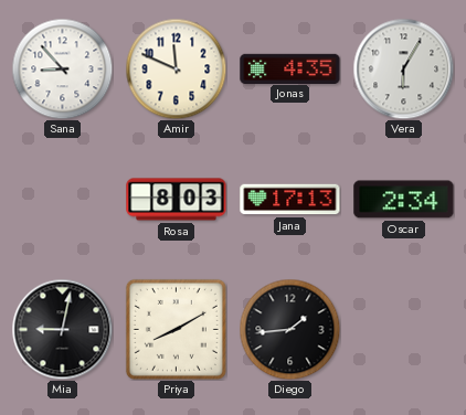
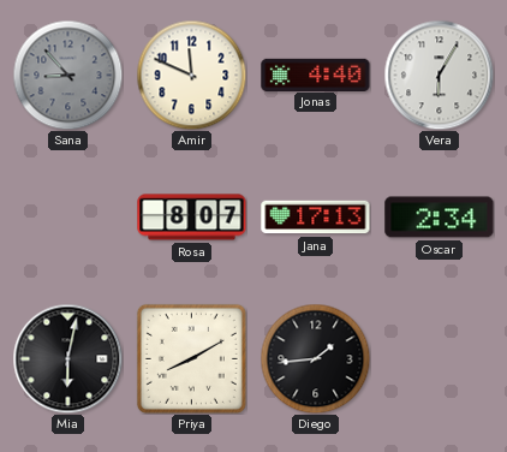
Sana dial: white -> grey (67, 75)
Jonas: 4:35 -> 4:40 (316, 75)
Rosa: 8:03 -> 8:07 (192, 218)
Mia: 9:02 -> 6:02 (67, 358)
